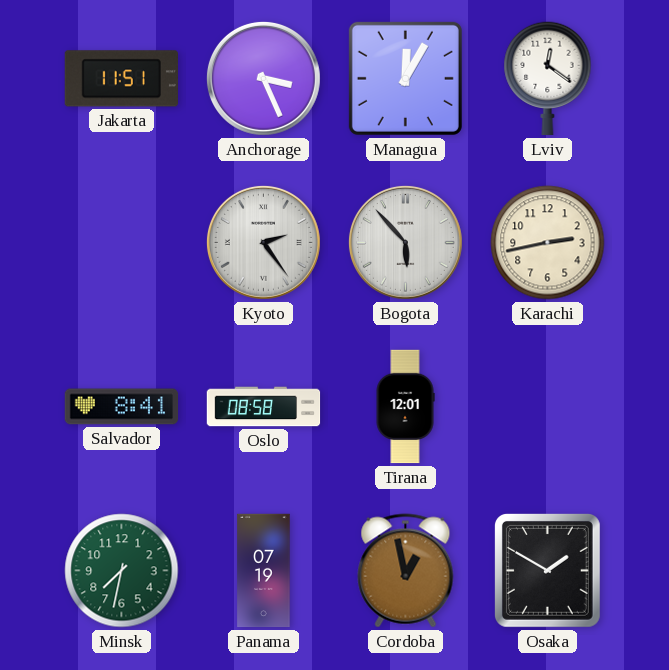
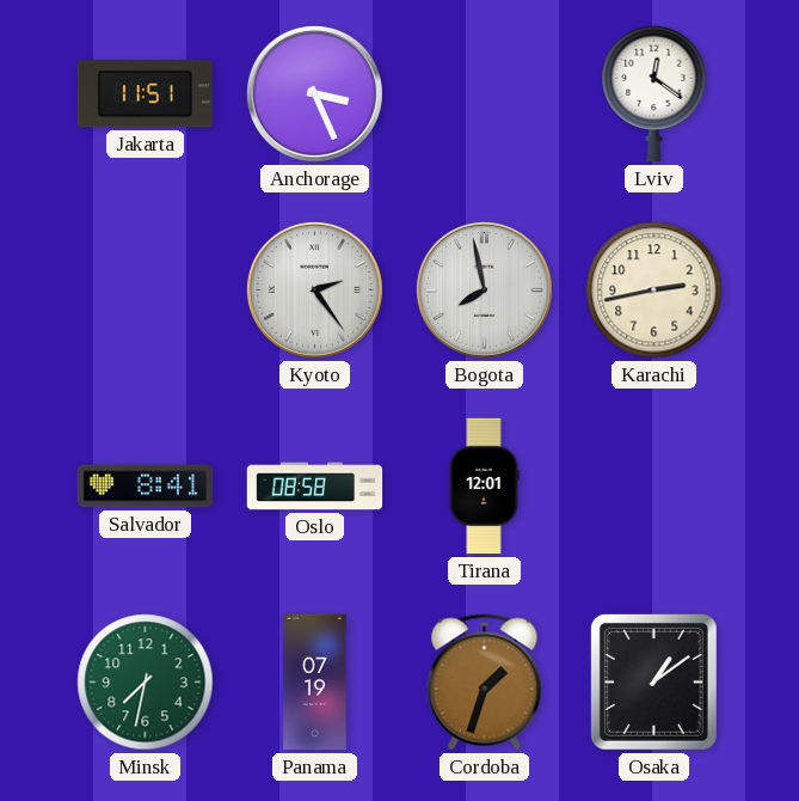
Managua: 12:05 -> none (405, 78)
Bogota: 5:53 -> 7:58 (484, 289)
Cordoba: 12:58 -> 1:33 (485, 683)
Osaka: 1:50 -> 1:09 (653, 681)
